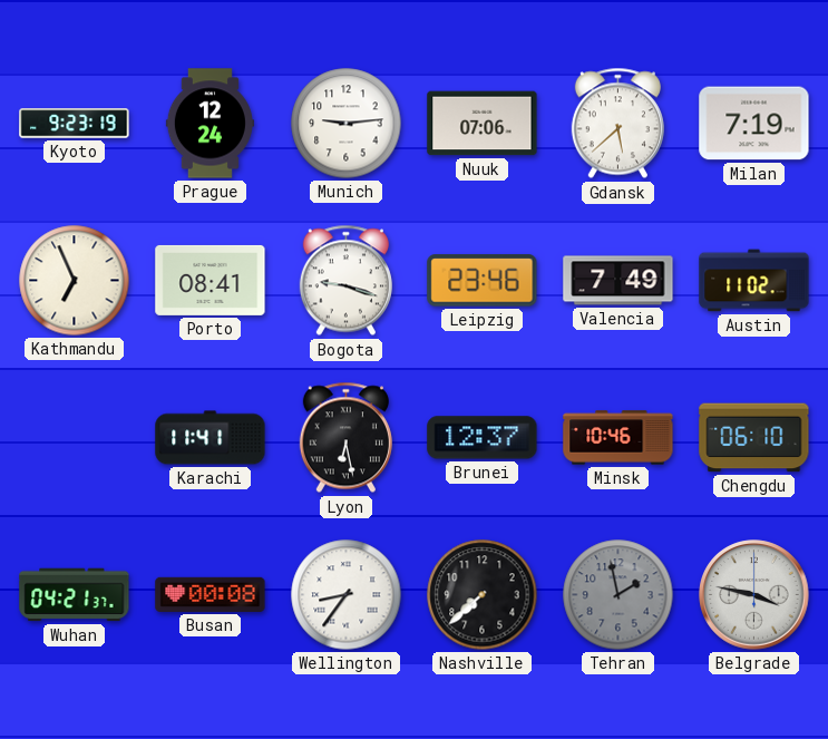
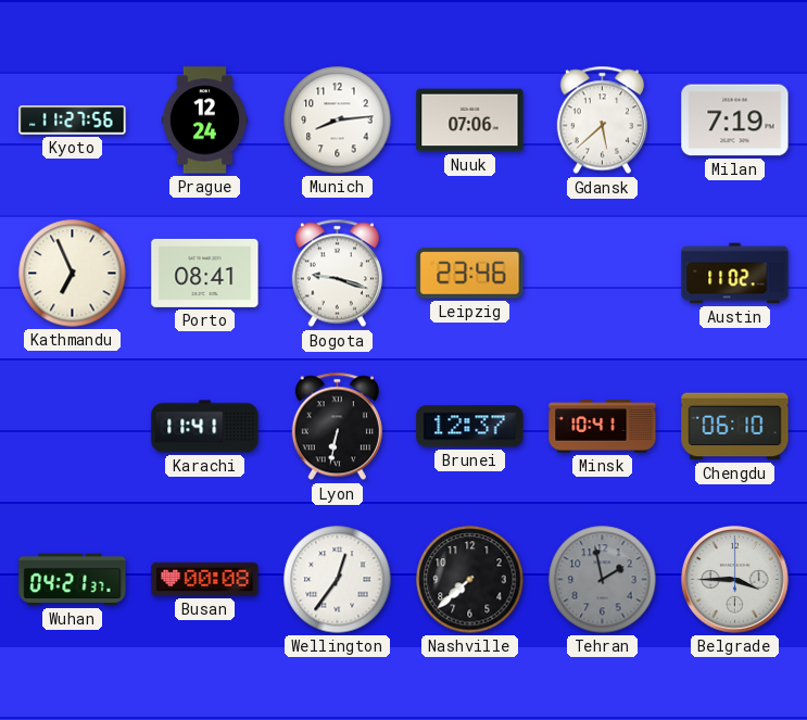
Kyoto: 9:23 -> 11:27 (73, 121)
Munich: 9:14 -> 8:14 (338, 121)
Valencia: 7:49 -> none (618, 281)
Lyon: 6:28 -> 6:32 (337, 427)
Minsk: 10:46 -> 10:41 (603, 427)
Wellington: 8:36 -> 12:36 (338, 580)
Belgrade: 3:47 -> 3:45 (735, 580)
